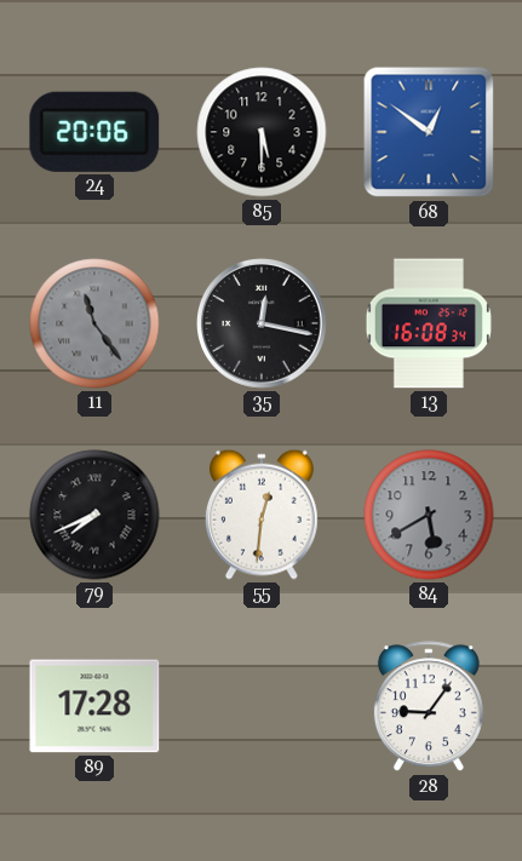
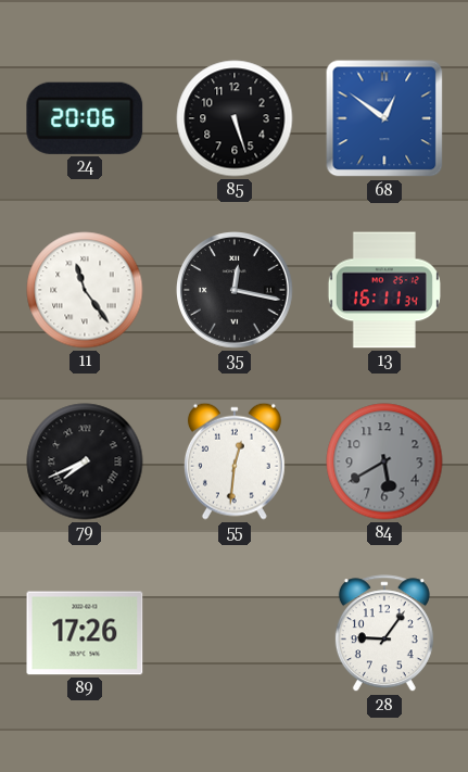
85: 5:30 -> 5:27 (235, 118)
11 dial: grey -> white (85, 290)
13: 16:08 -> 16:11 (384, 290)
89: 17:28 -> 17:26 (85, 633)
